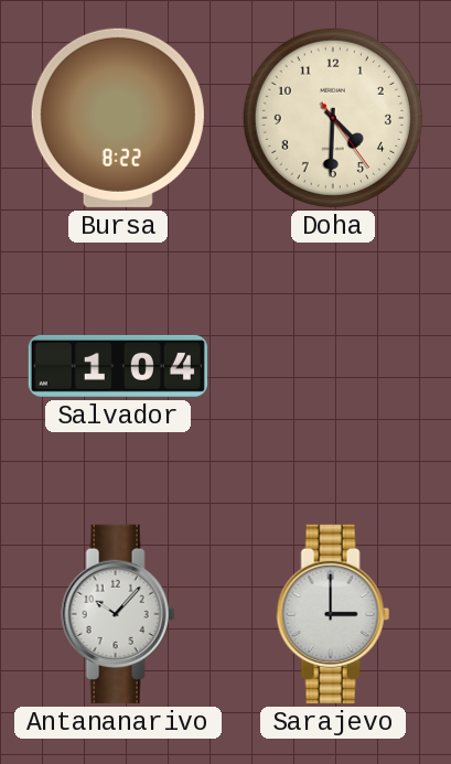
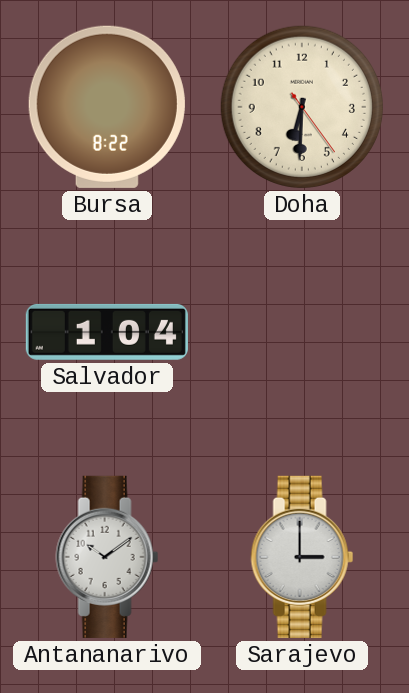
Doha: 4:30 -> 6:30 (302, 107)
Antananarivo: 10:07 -> 10:09 (107, 557)
